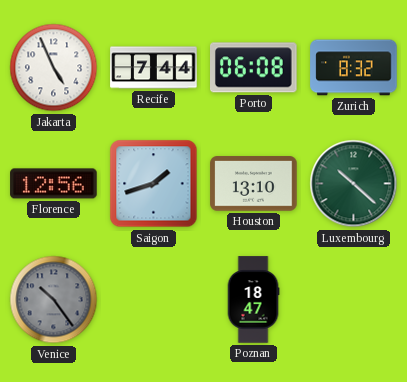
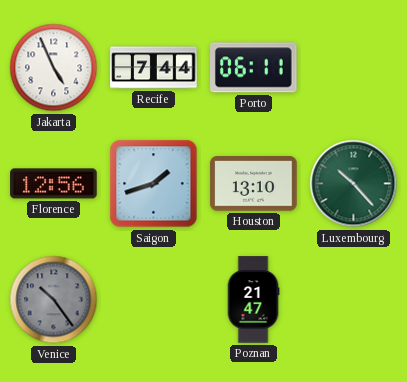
Porto: 06:08 -> 06:11 (254, 68)
Zurich: 8:32 -> none (354, 68)
Luxembourg: 10:22 -> 10:23 (354, 184)
Poznan: 18:47 -> 21:47 (253, 300)
